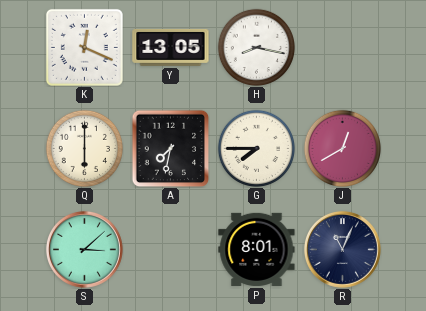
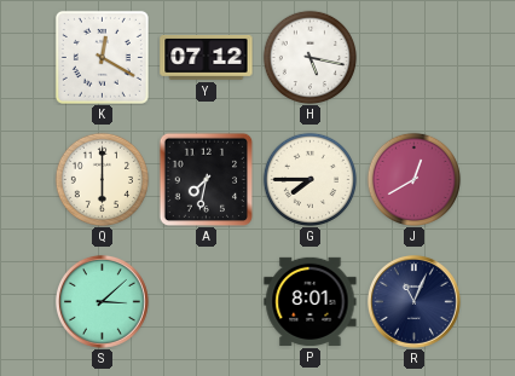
K: 12:19 -> 12:20 (102, 57)
Y: 13:05 -> 07:12 (207, 57)
H: 8:17 -> 5:17 (309, 57)
